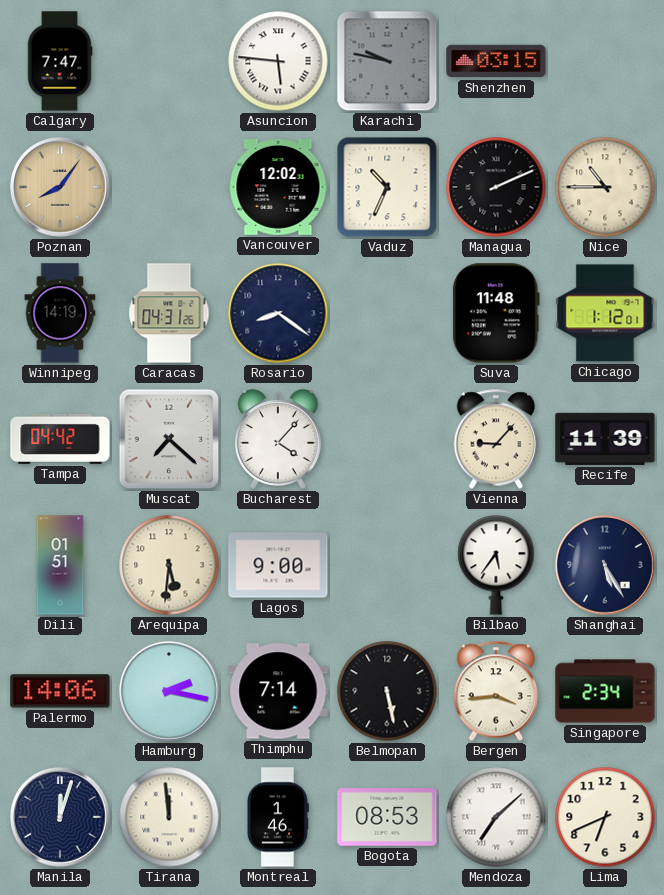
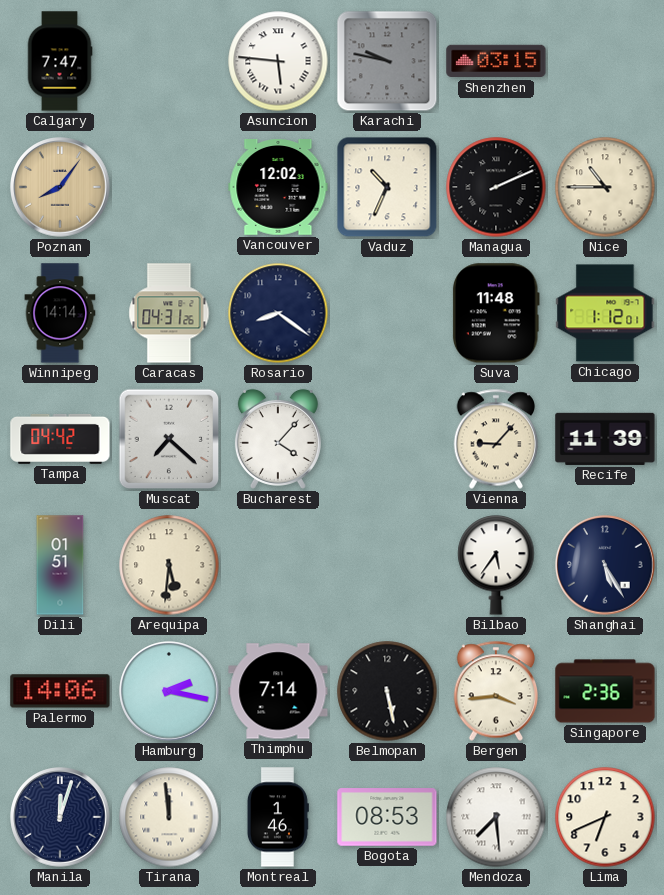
Winnipeg: 14:19 -> 14:14 (60, 313)
Lagos: 9:00 -> none (278, 565)
Singapore: 2:34 -> 2:36 (605, 691)
Mendoza: 7:08 -> 7:29 (496, 817)
